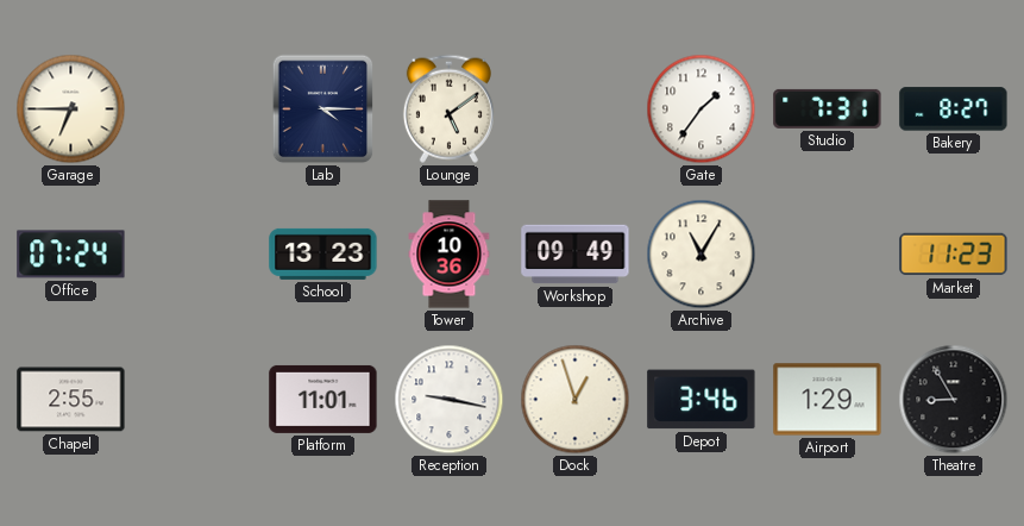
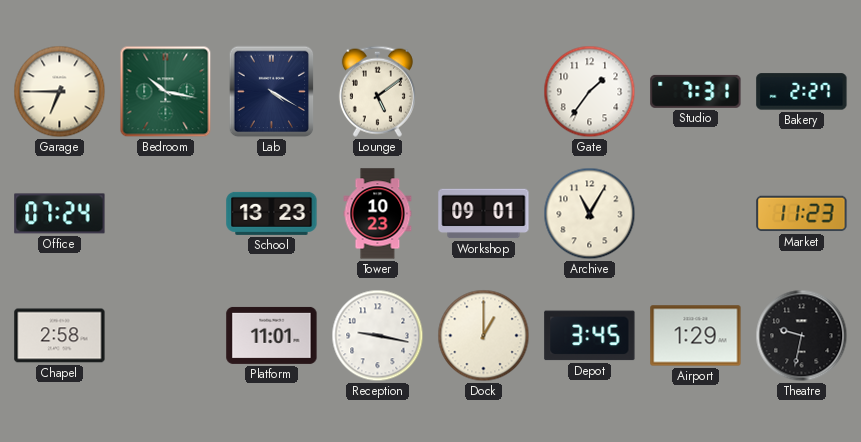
Bedroom: none -> 10:17 (166, 92)
Lab: 4:15 -> 4:20 (272, 92)
Bakery: 8:27 -> 2:27 (802, 92)
Tower: 10:36 -> 10:23 (378, 214)
Workshop: 09:49 -> 09:01 (484, 214)
Chapel: 2:55 -> 2:58 (60, 336)
Dock: 12:57 -> 1:00 (484, 336)
Depot: 3:46 -> 3:45 (590, 336)
Theatre: 8:55 -> 9:32 (802, 336)
